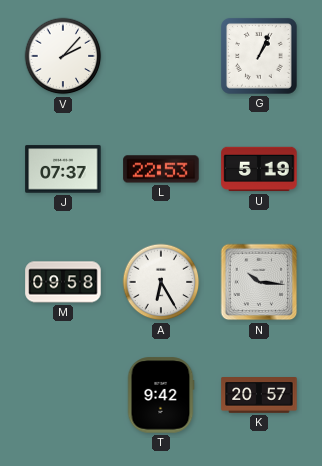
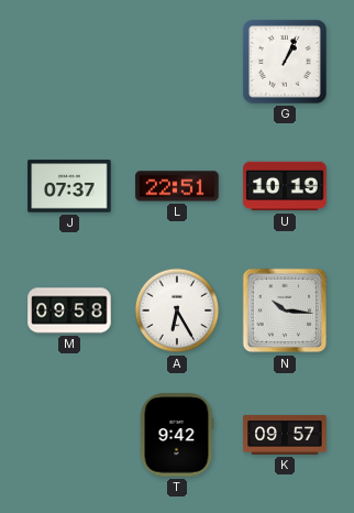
V: 2:07 -> none (63, 56)
L: 22:53 -> 22:51 (177, 186)
U: 5:19 -> 10:19 (285, 186)
K: 20:57 -> 09:57 (285, 436)
